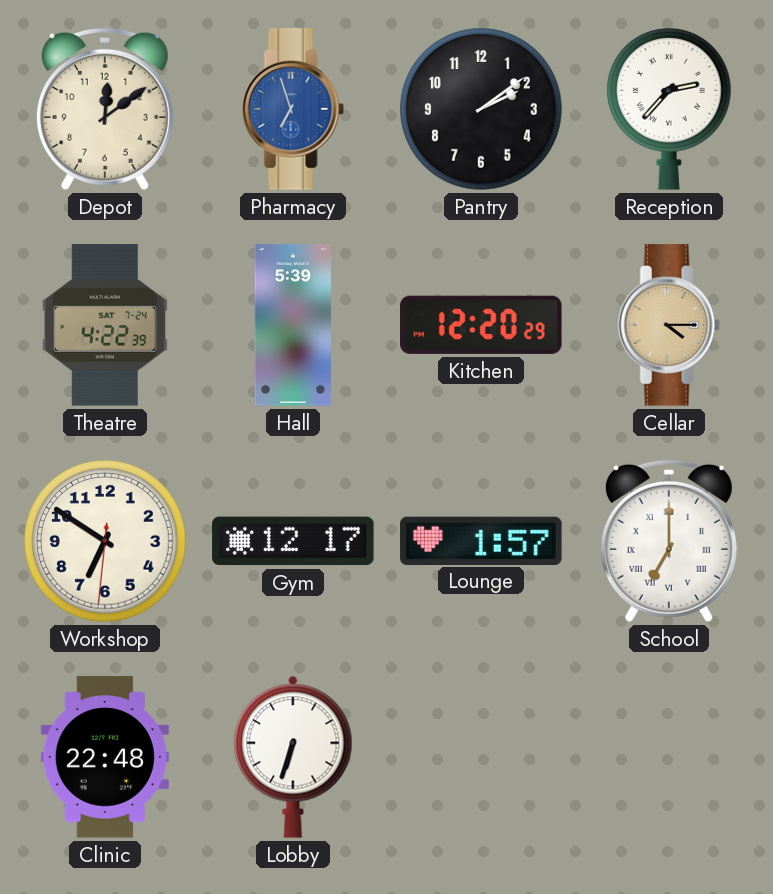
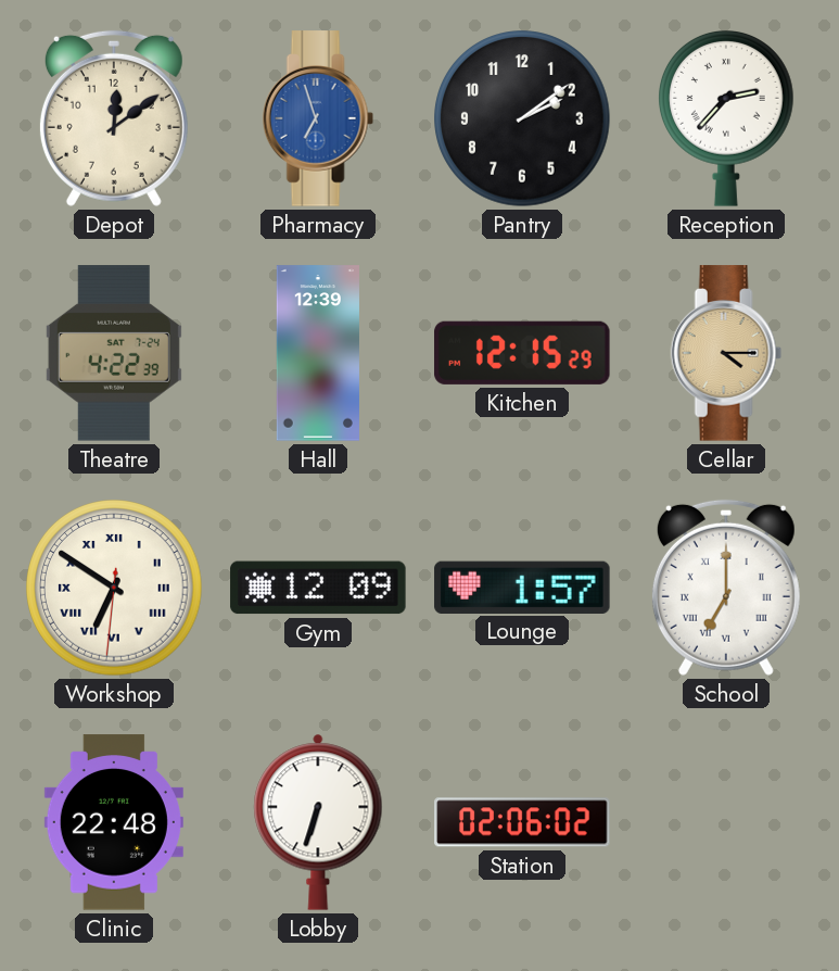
Hall: 5:39 -> 12:39 (318, 353)
Kitchen: 12:20 -> 12:15 (522, 353)
Workshop numerals: Arabic -> Roman (114, 588)
Gym: 12:17 -> 12:09 (318, 588)
Station: none -> 02:06 (522, 822)
